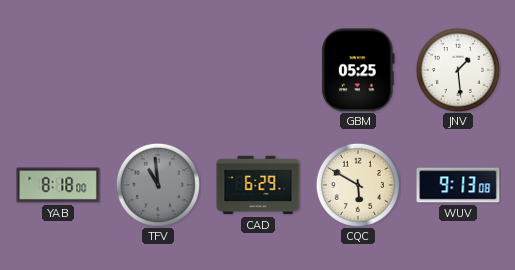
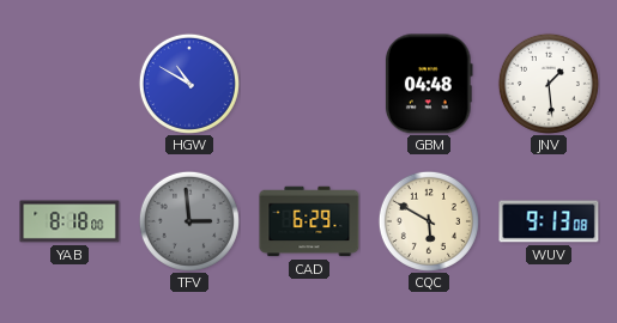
HGW: none -> 10:50 (189, 84)
GBM: 05:25 -> 04:48 (429, 84)
TFV: 10:59 -> 2:59 (189, 221)
